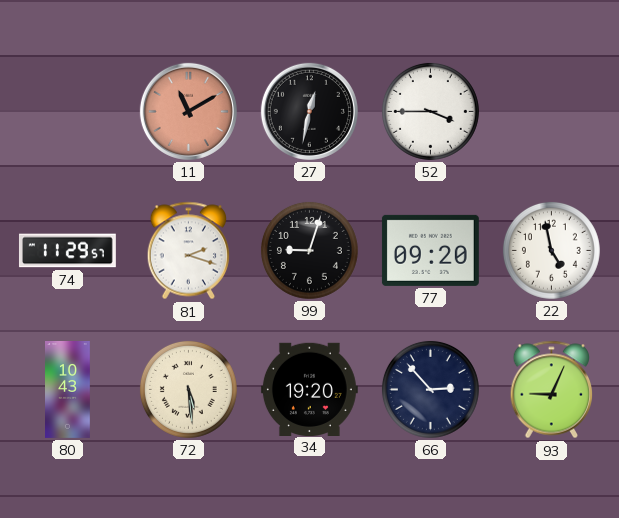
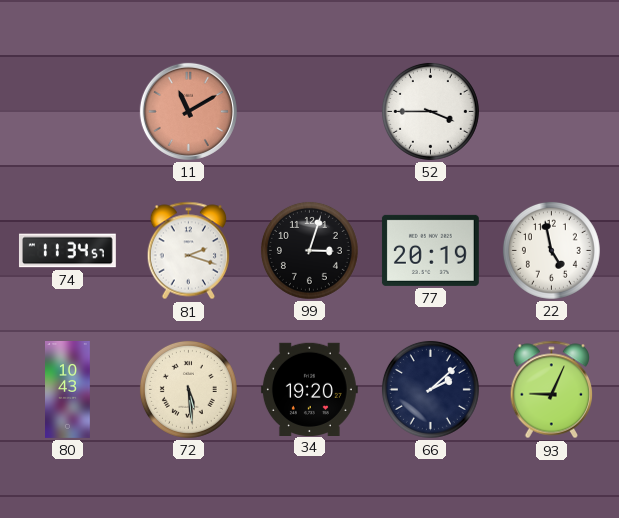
27: 12:32 -> none (309, 111)
74: 11:29 -> 11:34 (67, 251)
99: 9:03 -> 3:03 (309, 250)
77: 09:20 -> 20:19 (430, 250)
66: 2:53 -> 2:08 (430, 389)
